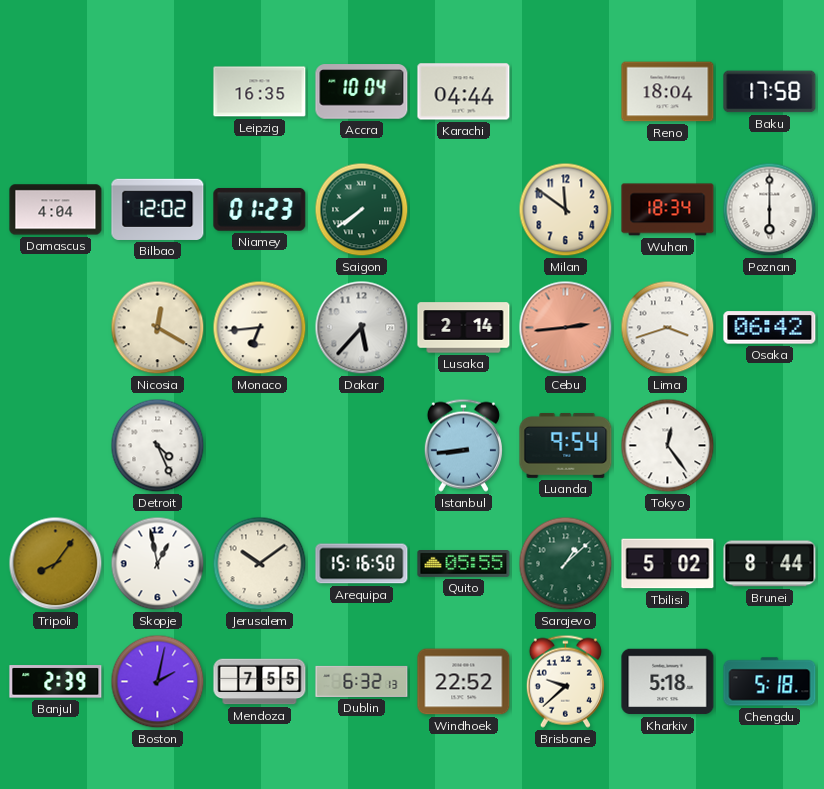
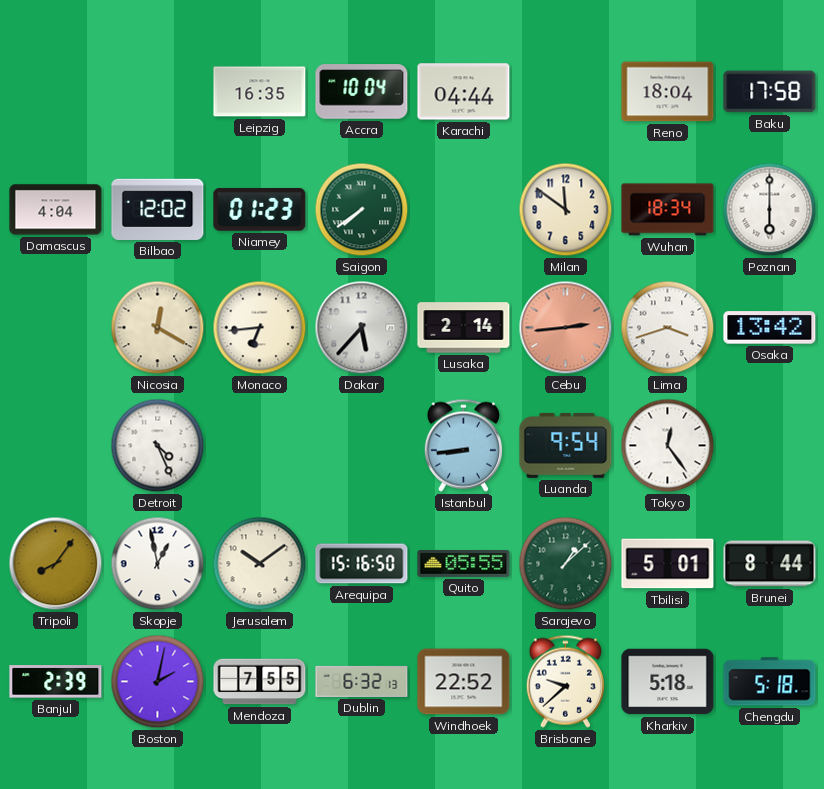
Osaka: 06:42 -> 13:42 (770, 328)
Tbilisi: 5:02 -> 5:01 (668, 564)
